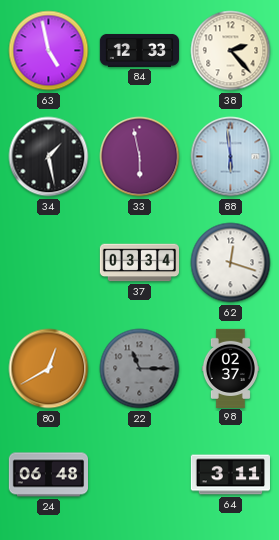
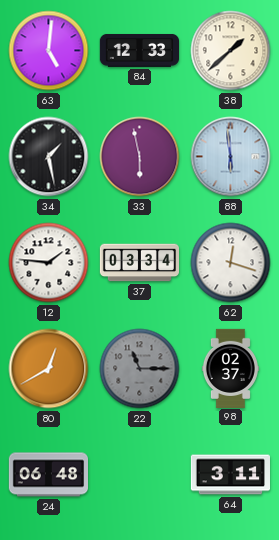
63: 4:58 -> 5:01 (49, 51)
38: 2:23 -> 1:38 (231, 51)
12: none -> 1:46 (49, 263)
